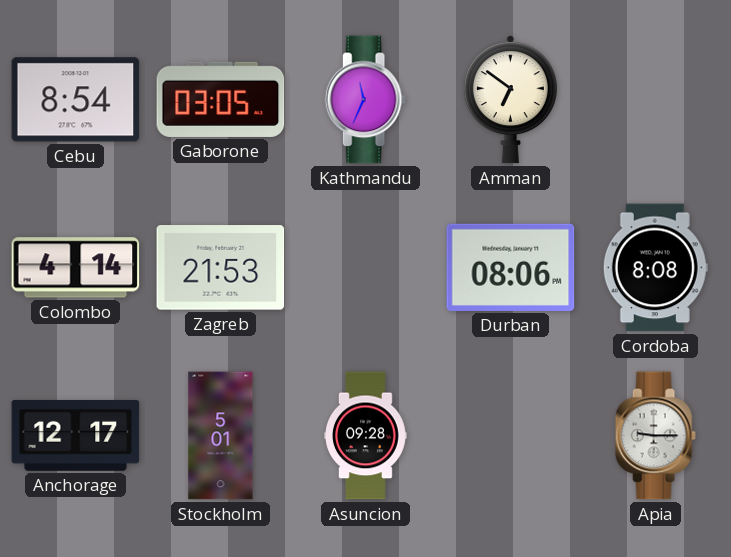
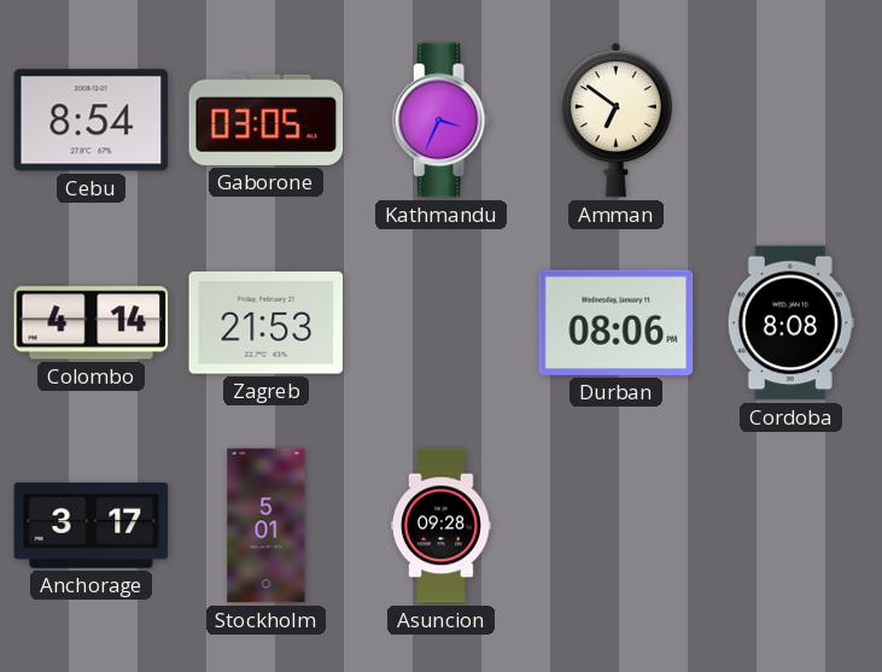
Kathmandu: 11:34 -> 3:34 (440, 121)
Anchorage: 12:17 -> 3:17 (92, 525)
Apia: 9:15 -> none (655, 436)
